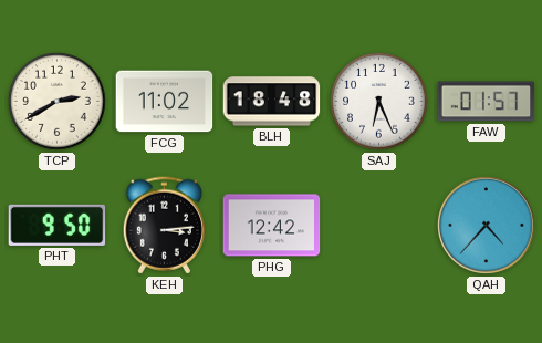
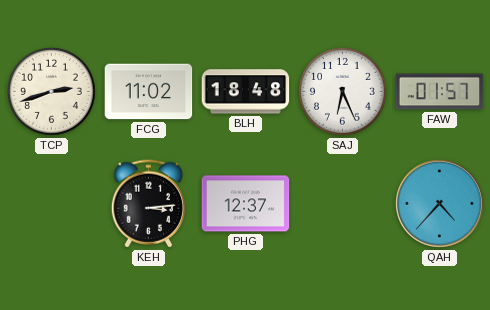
TCP: 2:40 -> 2:42 (52, 92)
PHT: 9:50 -> none (58, 225)
PHG: 12:42 -> 12:37 (246, 204)
